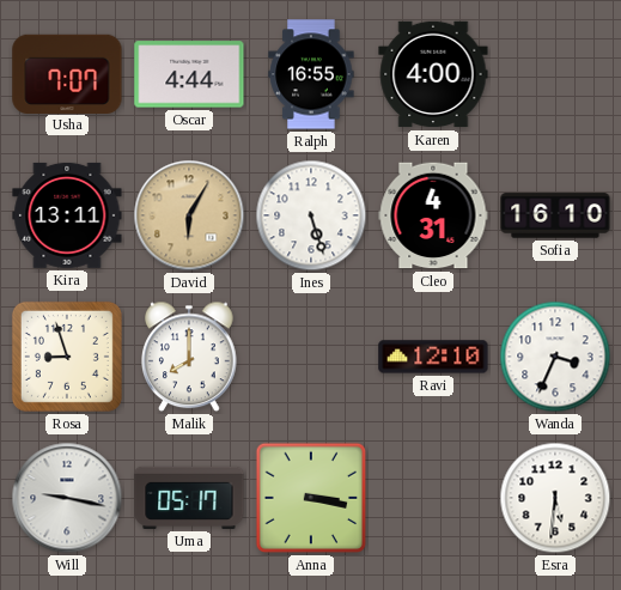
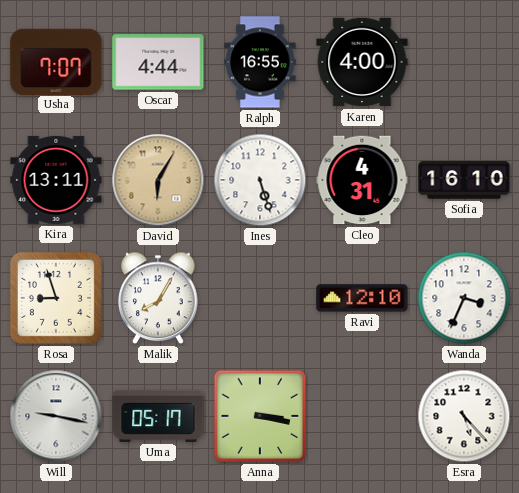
Malik: 8:00 -> 8:05 (158, 298)
Esra: 5:31 -> 5:23 (464, 416)
